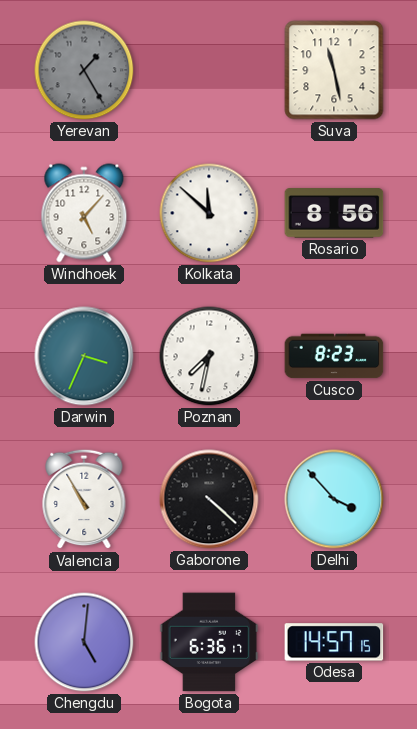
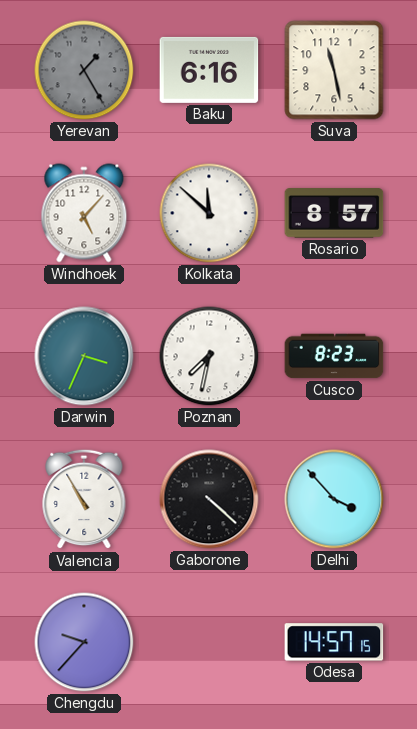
Baku: none -> 6:16 (209, 70)
Rosario: 8:56 -> 8:57 (334, 213)
Chengdu: 5:01 -> 9:37 (84, 642)
Bogota: 6:36 -> none (209, 642)
